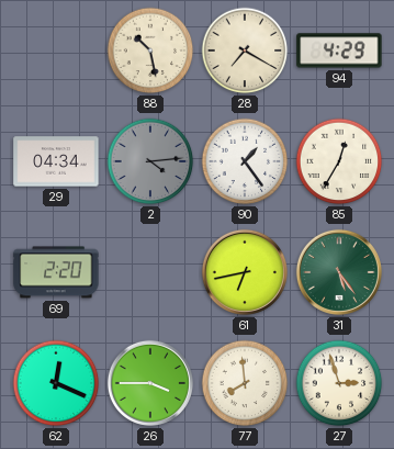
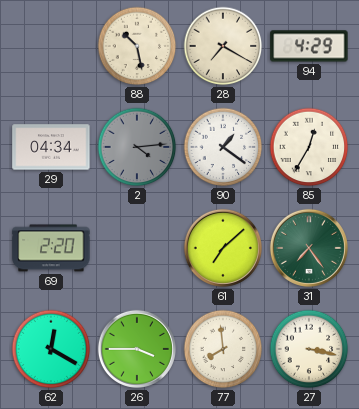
90: 1:24 -> 1:21 (223, 147)
61: 6:43 -> 7:08 (223, 248)
31: 5:24 -> 7:24 (309, 248)
62: 12:19 -> 12:20 (51, 349)
27: 2:57 -> 3:17 (309, 349)
